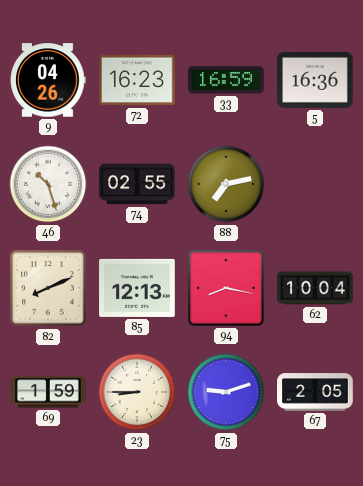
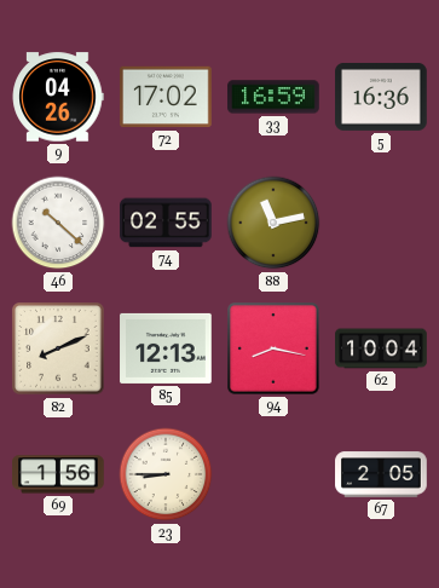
72: 16:23 -> 17:02 (166, 97)
46: 10:27 -> 10:22 (58, 223)
88: 7:13 -> 11:13 (273, 223)
69: 1:59 -> 1:56 (58, 474)
75: 9:12 -> none (226, 392)
